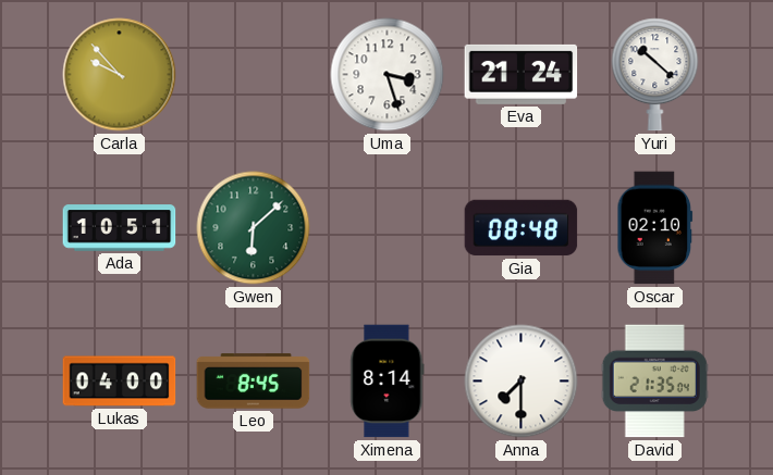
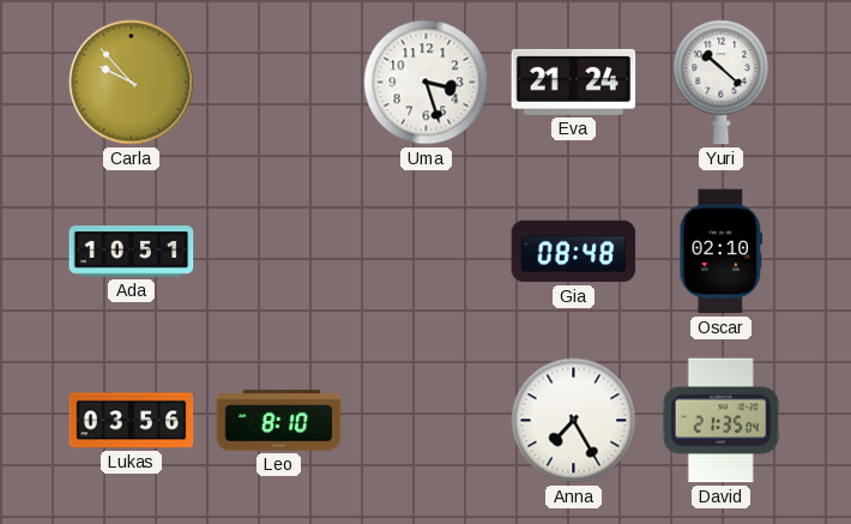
Gwen: 6:08 -> none (254, 228)
Lukas: 04:00 -> 03:56 (132, 421)
Leo: 8:45 -> 8:10 (279, 421)
Ximena: 8:14 -> none (388, 382)
Anna: 7:30 -> 7:25 (574, 421)
